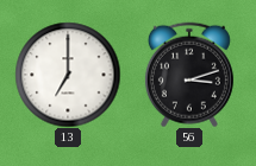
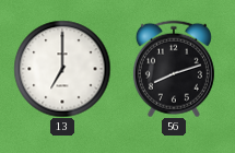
56: 3:12 -> 8:12 (174, 69)
